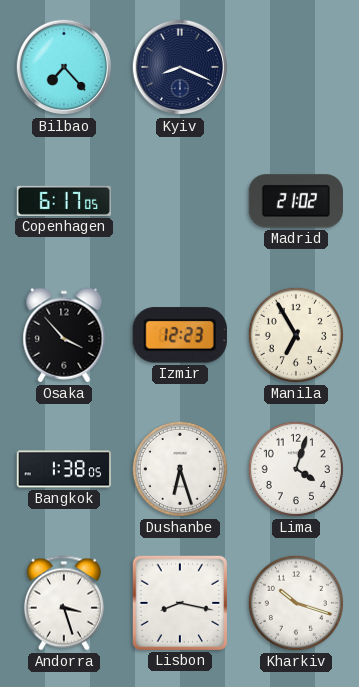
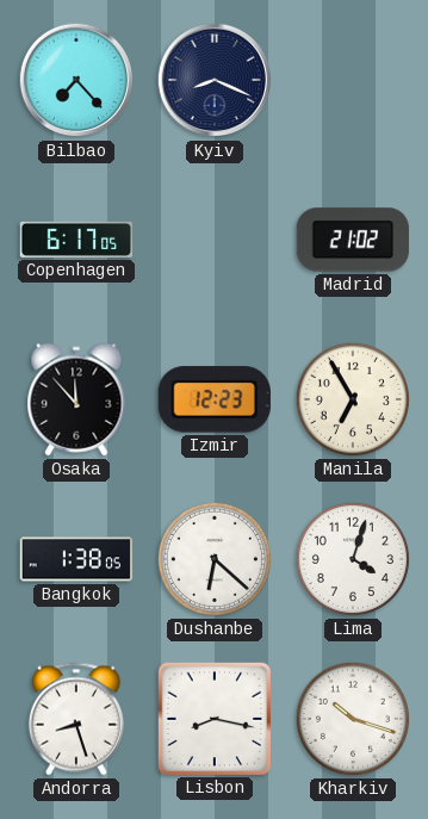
Osaka: 3:53 -> 11:53 (76, 399)
Dushanbe: 6:27 -> 6:22 (215, 559)
Andorra: 3:27 -> 8:27 (76, 719)
